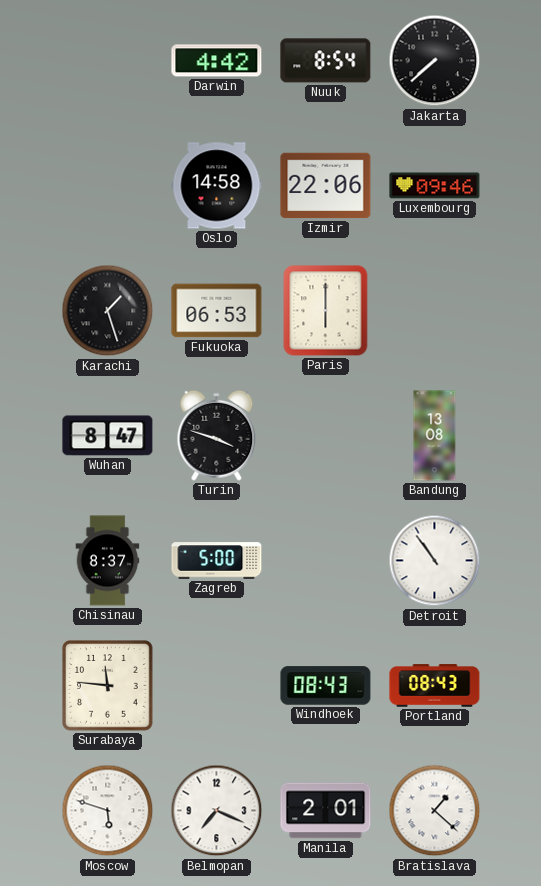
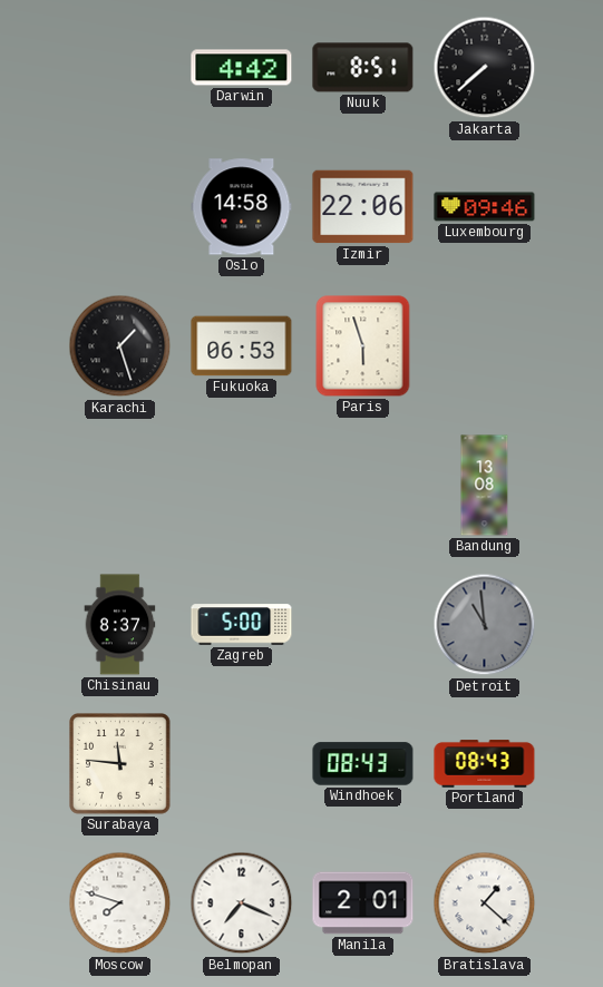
Nuuk: 8:54 -> 8:51 (363, 68)
Paris: 6:00 -> 5:57 (363, 346)
Wuhan: 8:47 -> none (108, 436)
Turin: 3:48 -> none (217, 435)
Detroit: 10:54 -> 10:59 (485, 625)
Detroit dial: white -> grey (485, 625)
Moscow: 5:48 -> 7:48 (120, 903)
